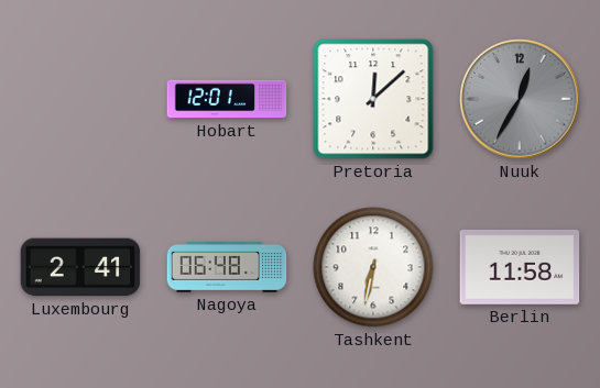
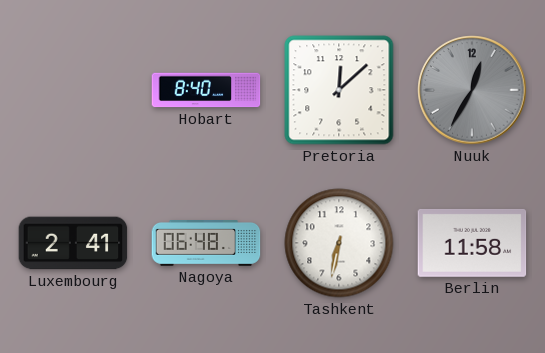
Hobart: 12:01 -> 8:40 (206, 90)
